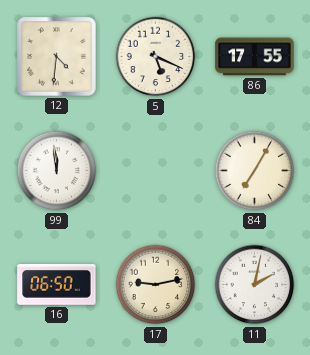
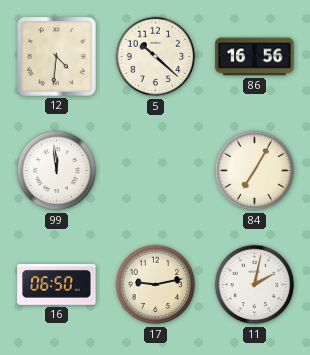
5: 5:19 -> 10:22 (156, 57)
86: 17:55 -> 16:56 (255, 57)
